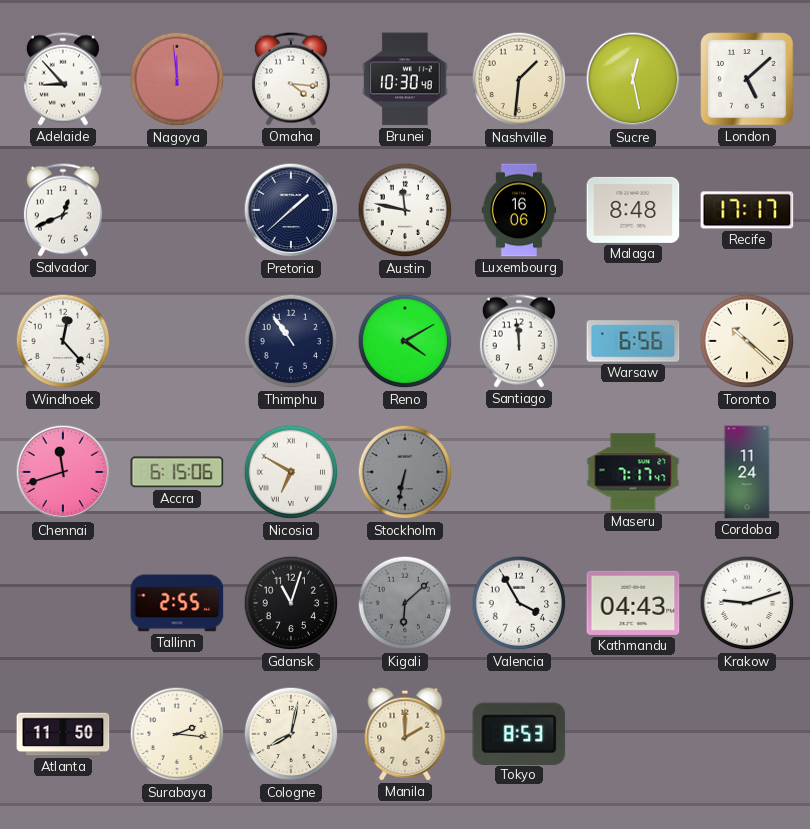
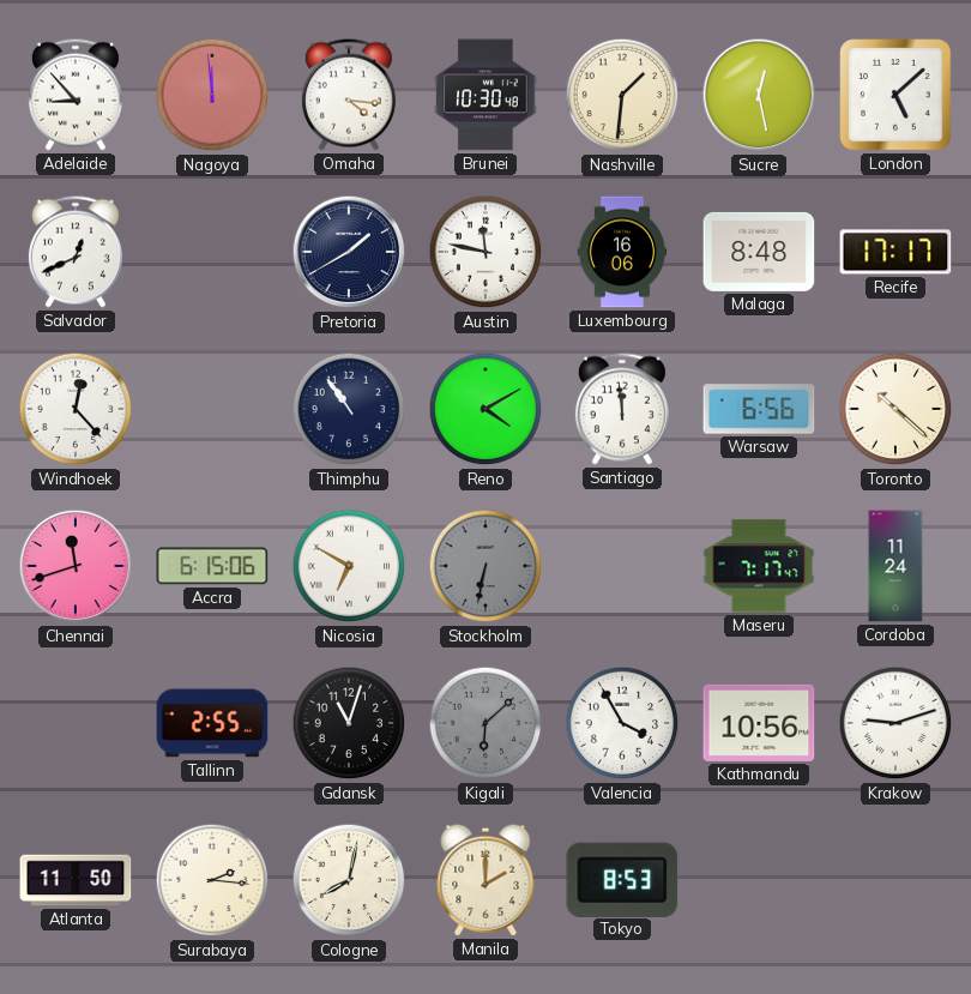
Pretoria: 1:38 -> 1:40 (349, 252)
Kathmandu: 04:43 -> 10:56 (759, 723)
